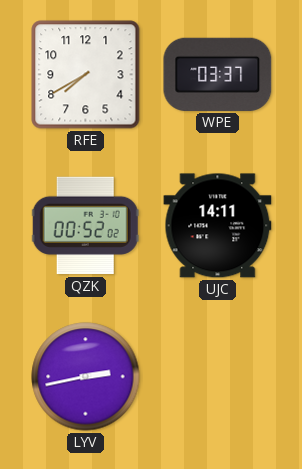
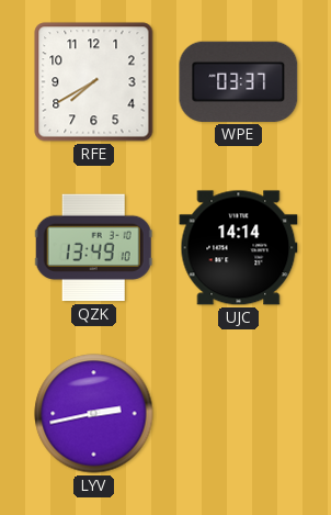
QZK: 00:52 -> 13:49 (93, 248)
UJC: 14:11 -> 14:14 (239, 248)
